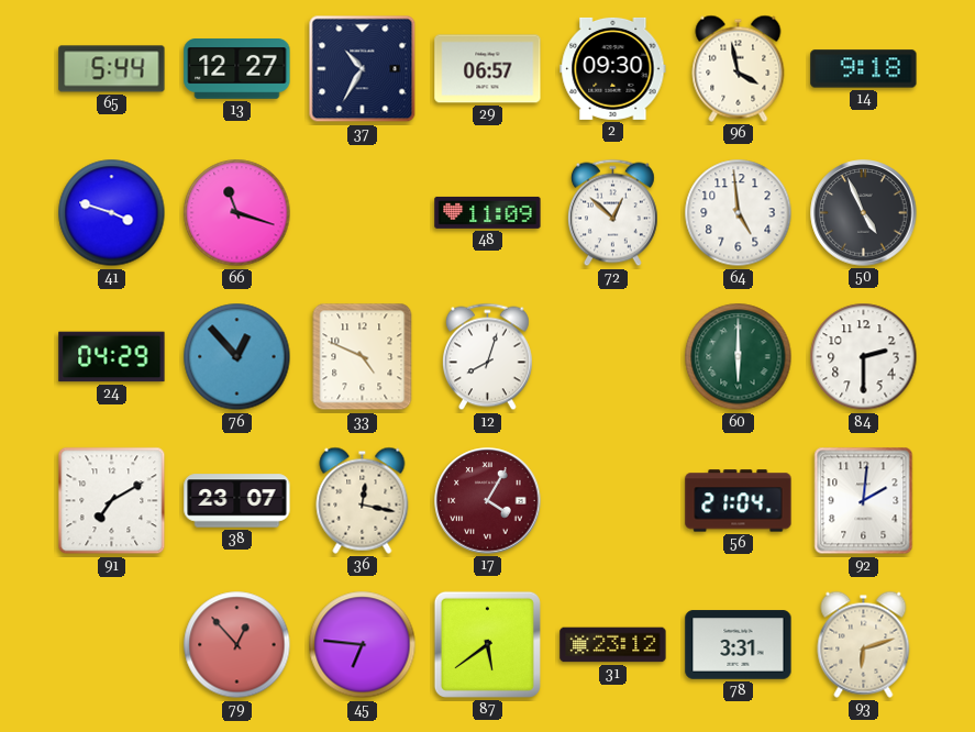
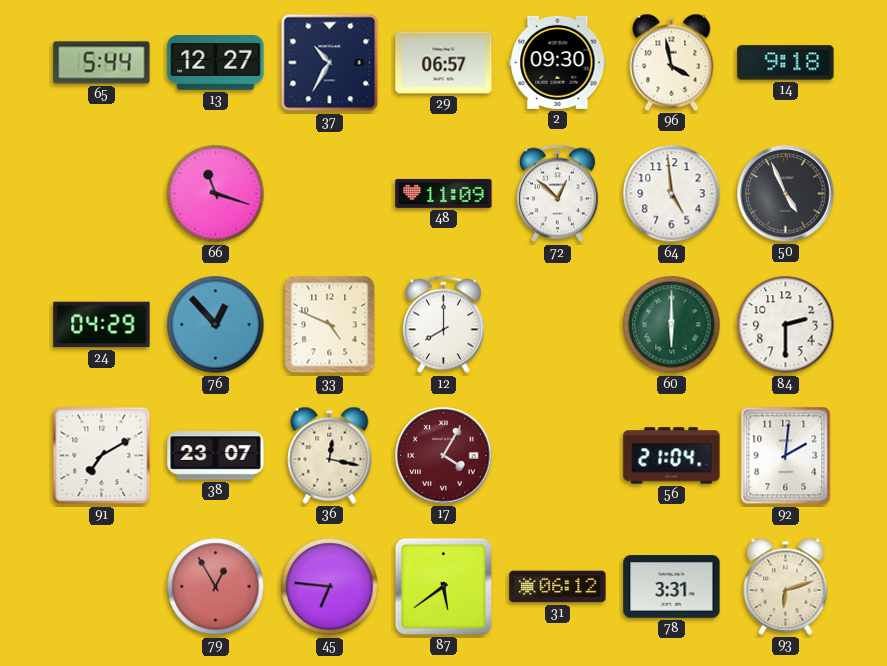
41: 3:48 -> none (112, 213)
12: 8:03 -> 8:00 (443, 325)
79: 12:53 -> 12:55 (216, 587)
31: 23:12 -> 06:12 (558, 587)
